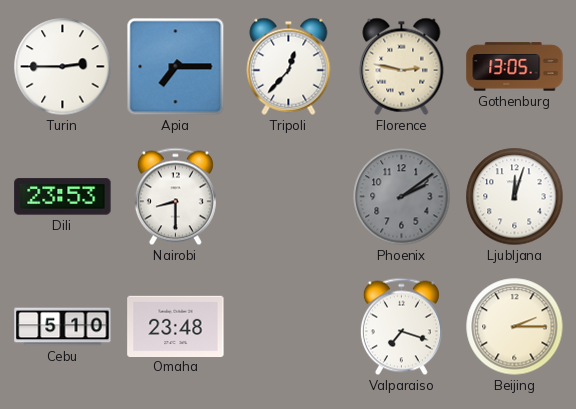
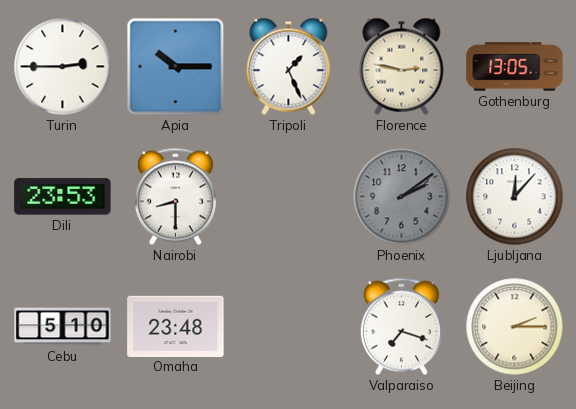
Apia: 7:15 -> 10:15 (176, 67)
Tripoli: 12:37 -> 1:26 (289, 66)
Ljubljana: 12:03 -> 12:07 (515, 197)
